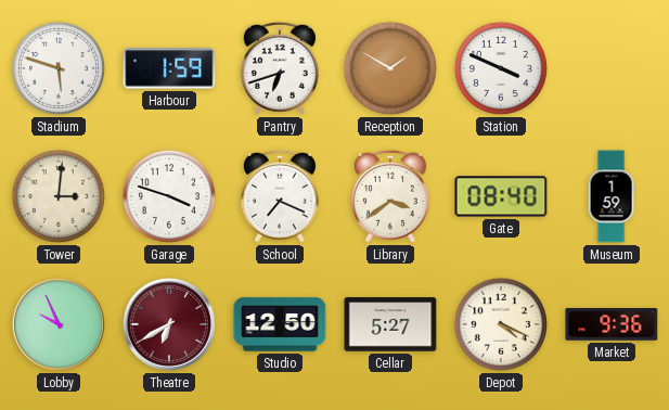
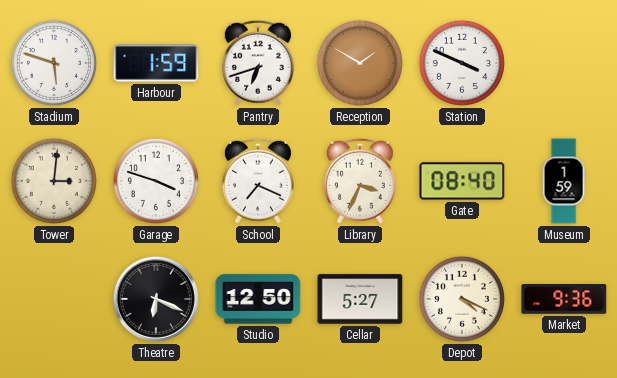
Library: 3:39 -> 3:34 (360, 181)
Lobby: 9:56 -> none (59, 324)
Theatre: 6:40 -> 6:19 (156, 299)
Theatre dial: burgundy -> black (156, 299)
